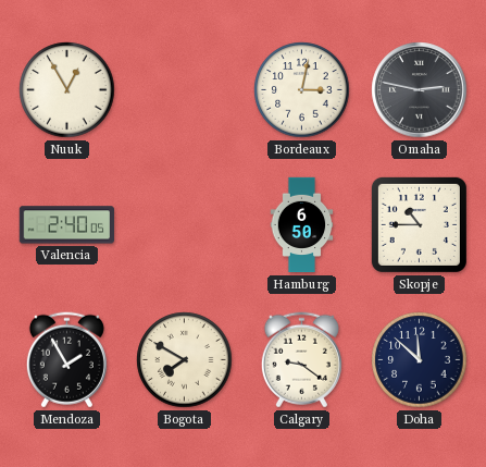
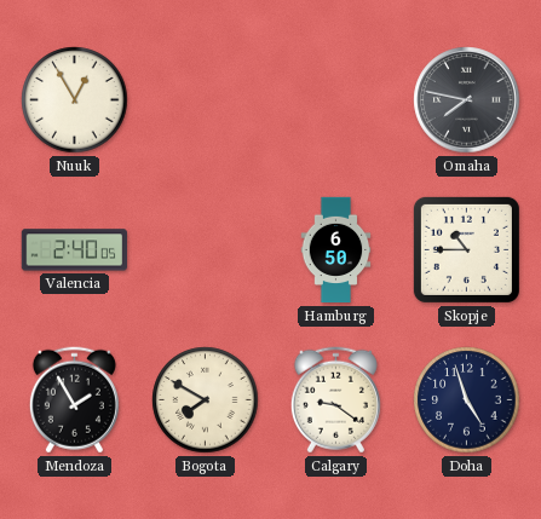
Bordeaux: 3:02 -> none (302, 90)
Omaha: 2:47 -> 7:47 (467, 100)
Doha: 11:52 -> 4:57 (467, 400)
